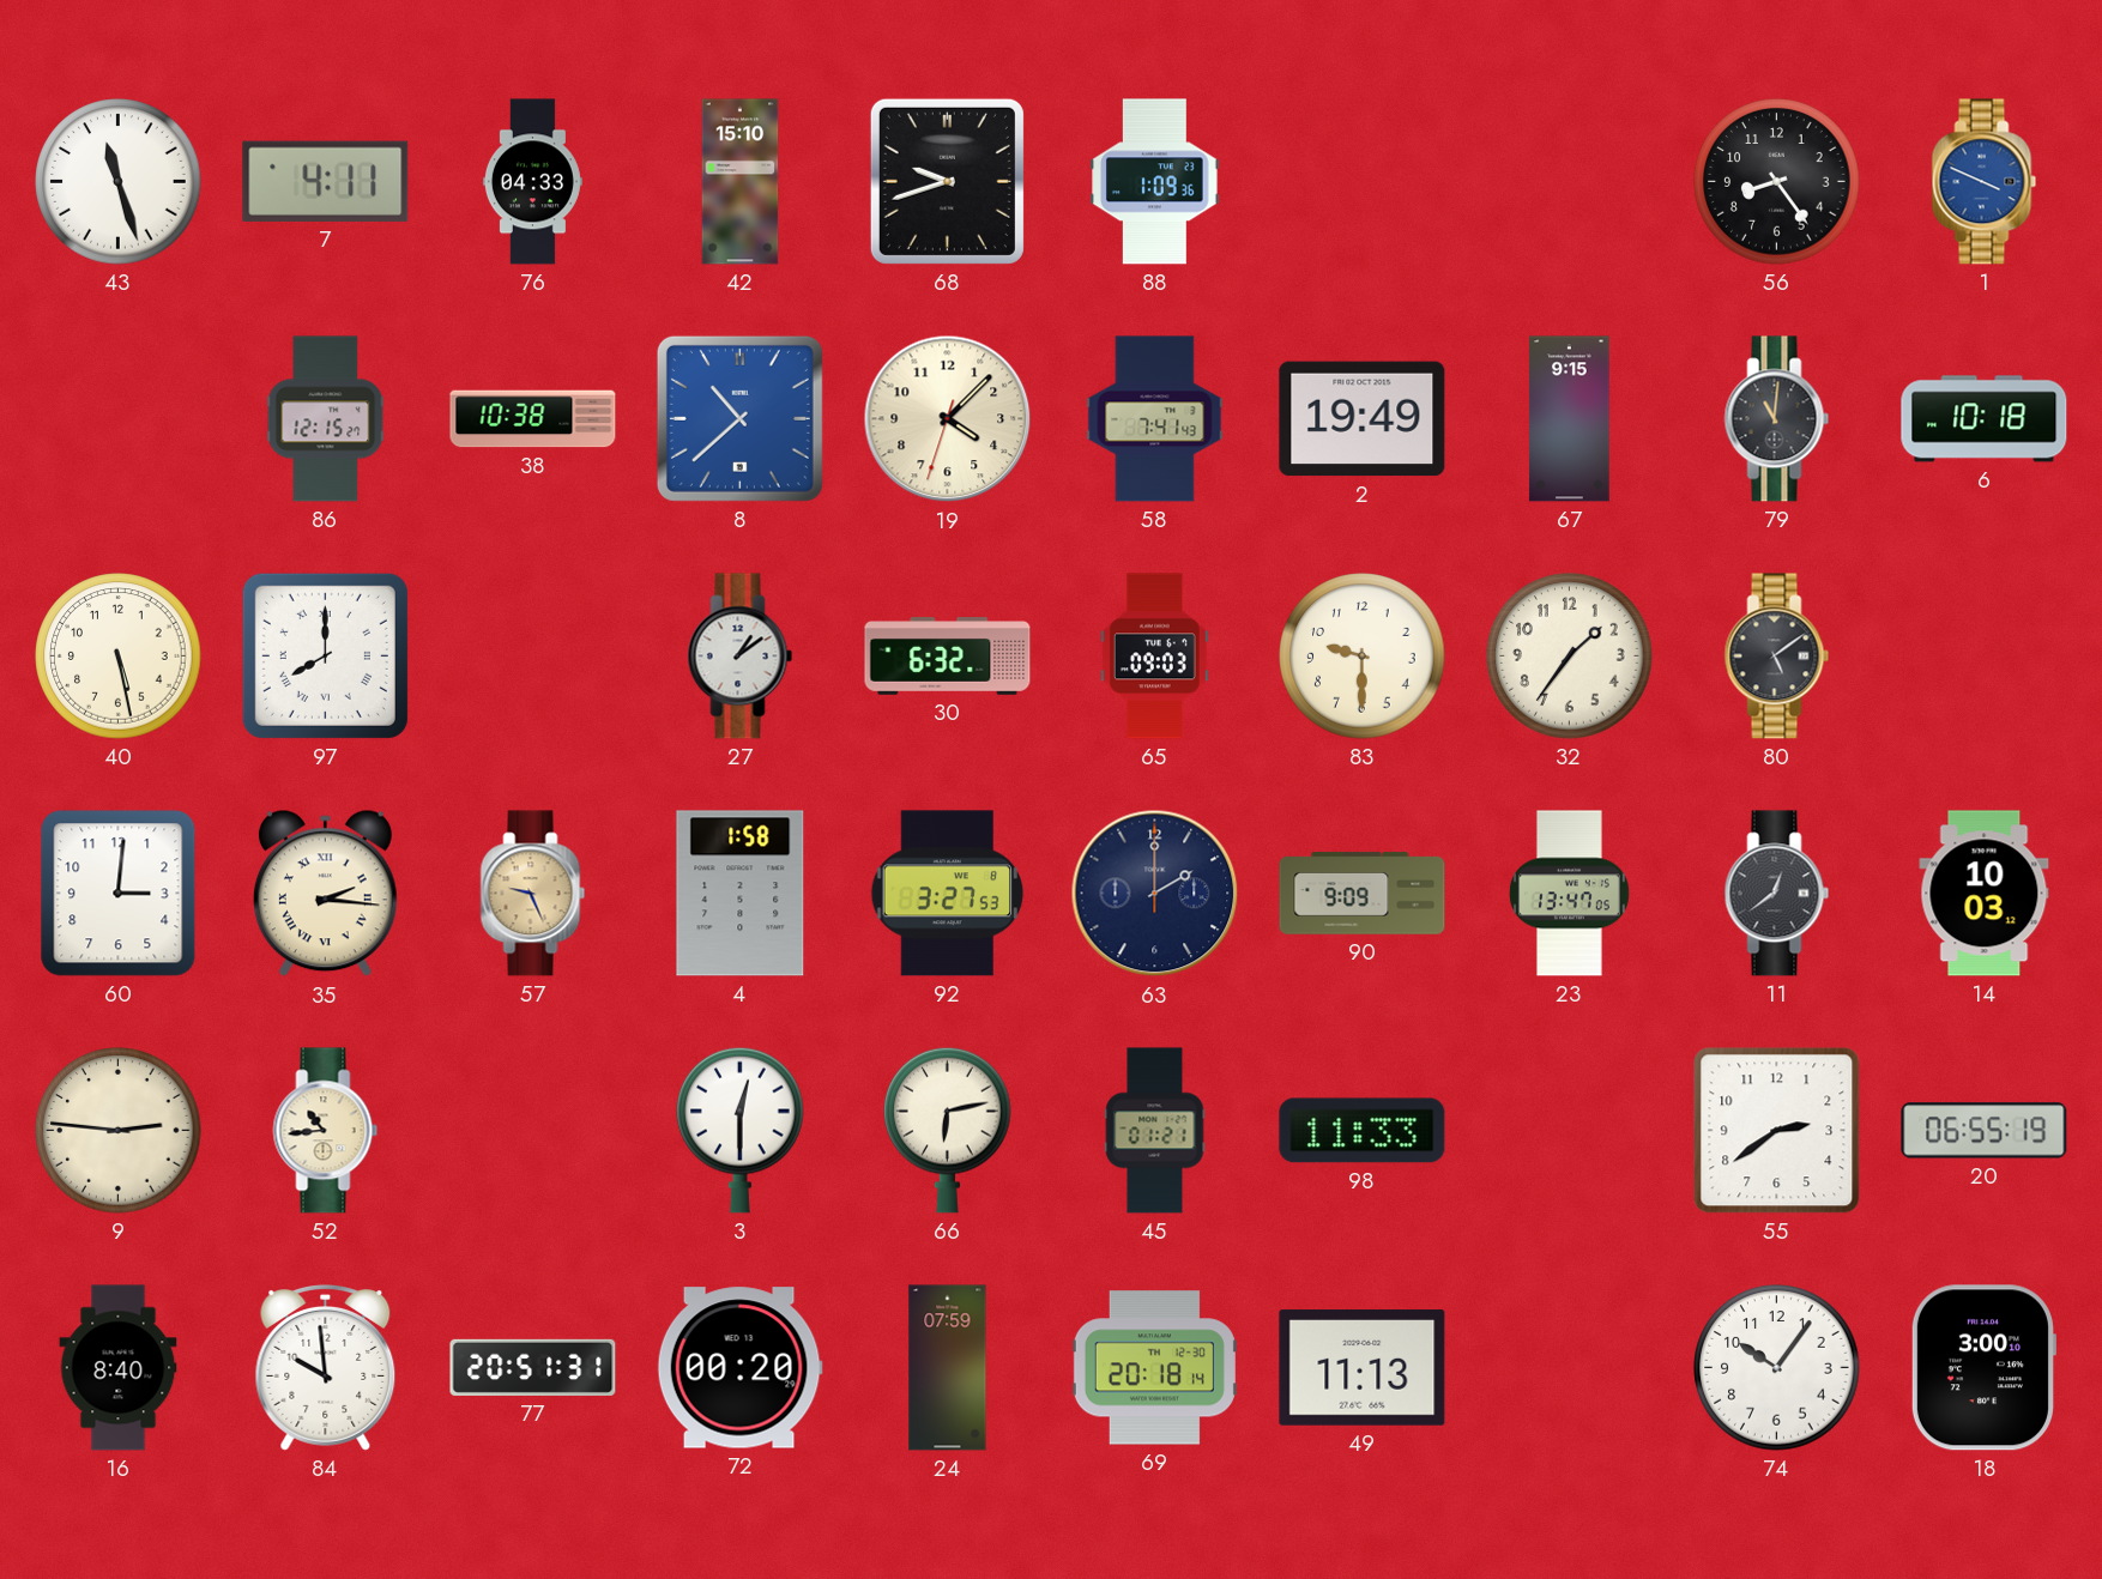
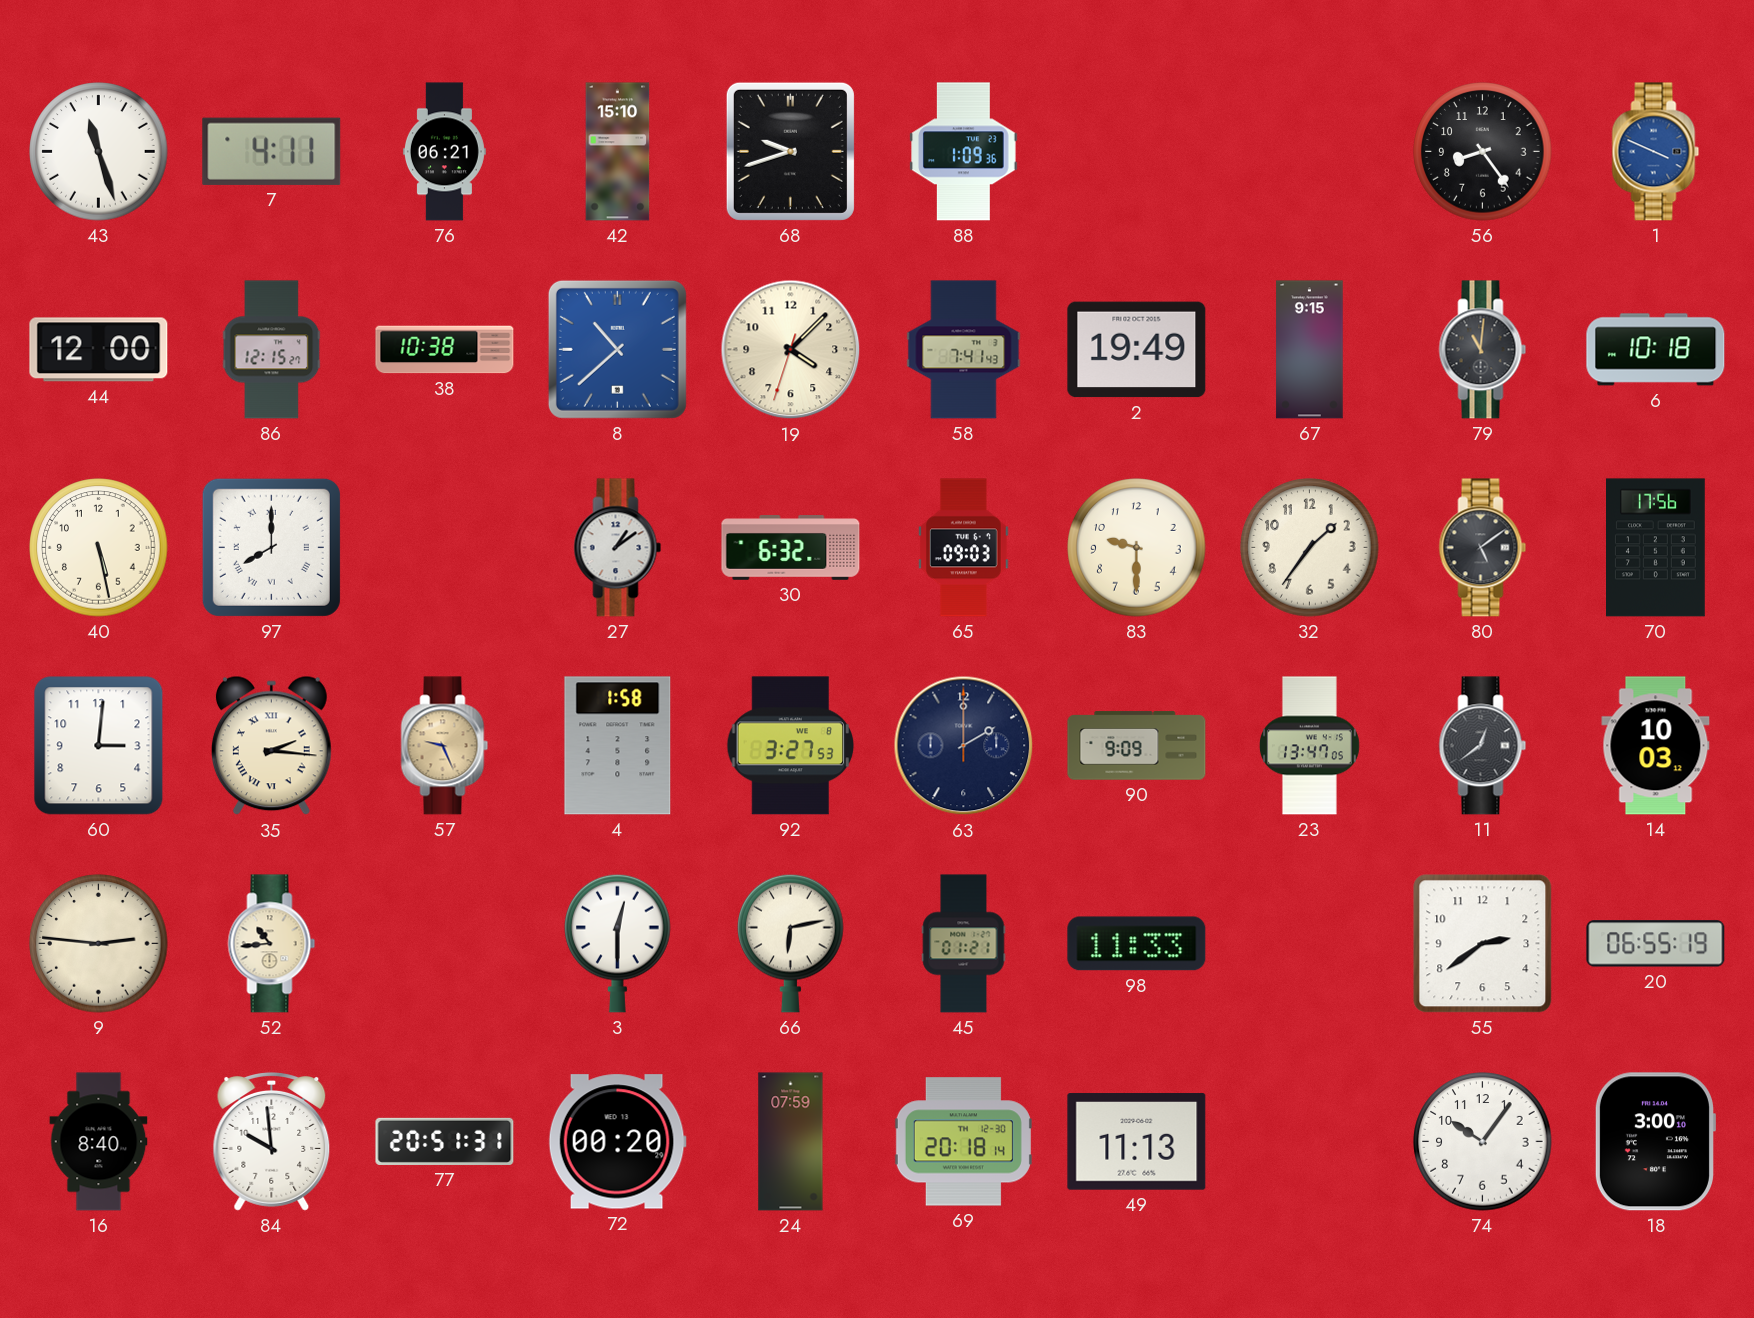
76: 04:33 -> 06:21 (444, 152)
44: none -> 12:00 (99, 350)
70: none -> 17:56 (1656, 548)
